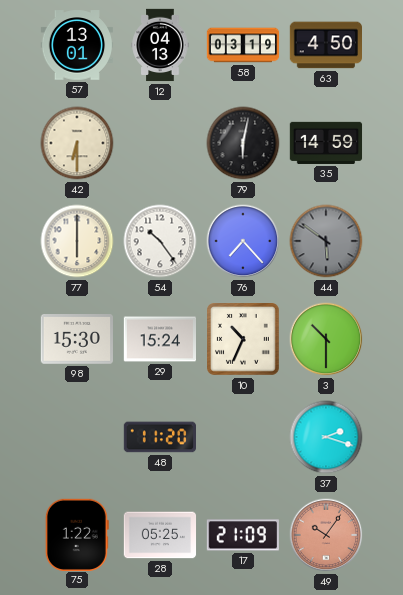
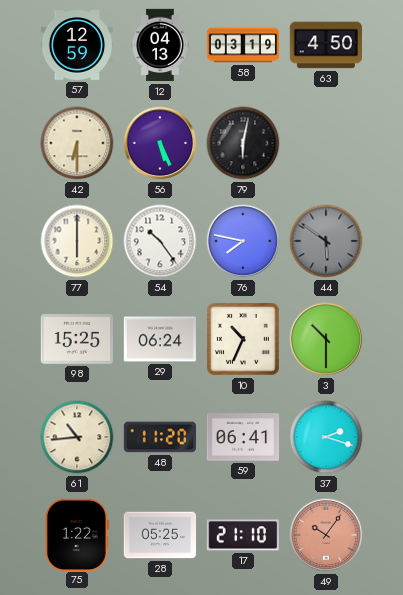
57: 13:01 -> 12:59 (77, 45)
56: none -> 5:26 (160, 143)
35: 14:59 -> none (326, 143)
76: 7:23 -> 7:47 (243, 241)
98: 15:30 -> 15:25 (76, 340)
29: 15:24 -> 06:24 (160, 339)
61: none -> 10:44 (77, 437)
59: none -> 06:41 (243, 437)
17: 21:09 -> 21:10 (242, 535)
